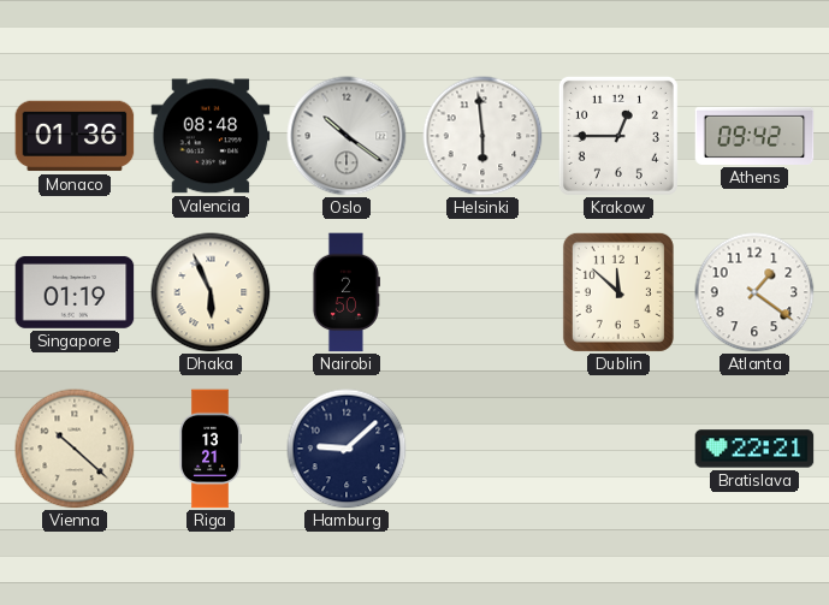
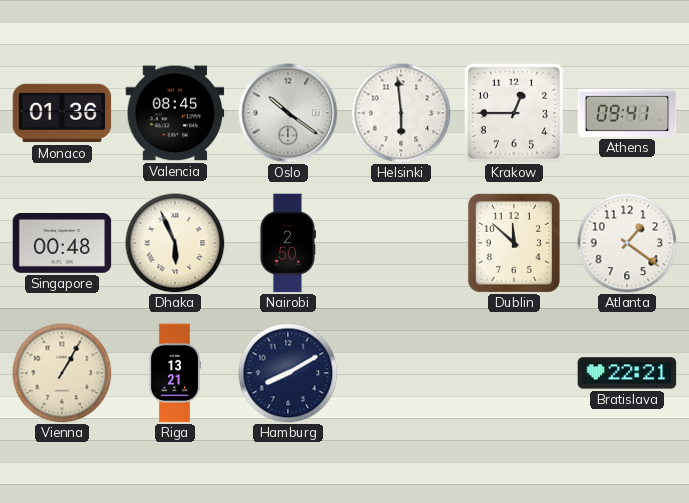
Valencia: 08:48 -> 08:45 (175, 113)
Athens: 09:42 -> 09:41 (627, 113)
Singapore: 01:19 -> 00:48 (62, 243)
Vienna: 10:22 -> 1:05 (62, 373)
Hamburg: 9:08 -> 8:10 (288, 373)
